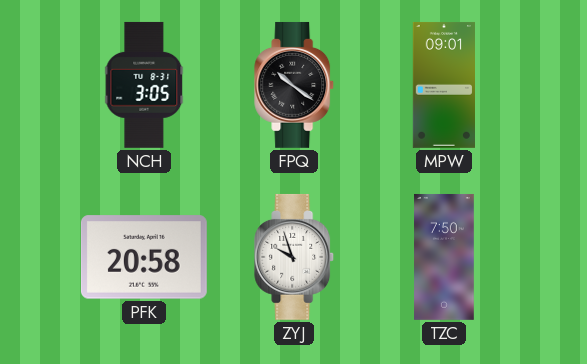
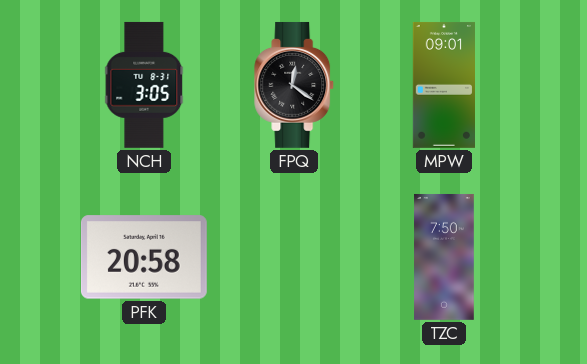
FPQ: 10:21 -> 12:21 (295, 85)
ZYJ: 9:57 -> none (295, 257)
